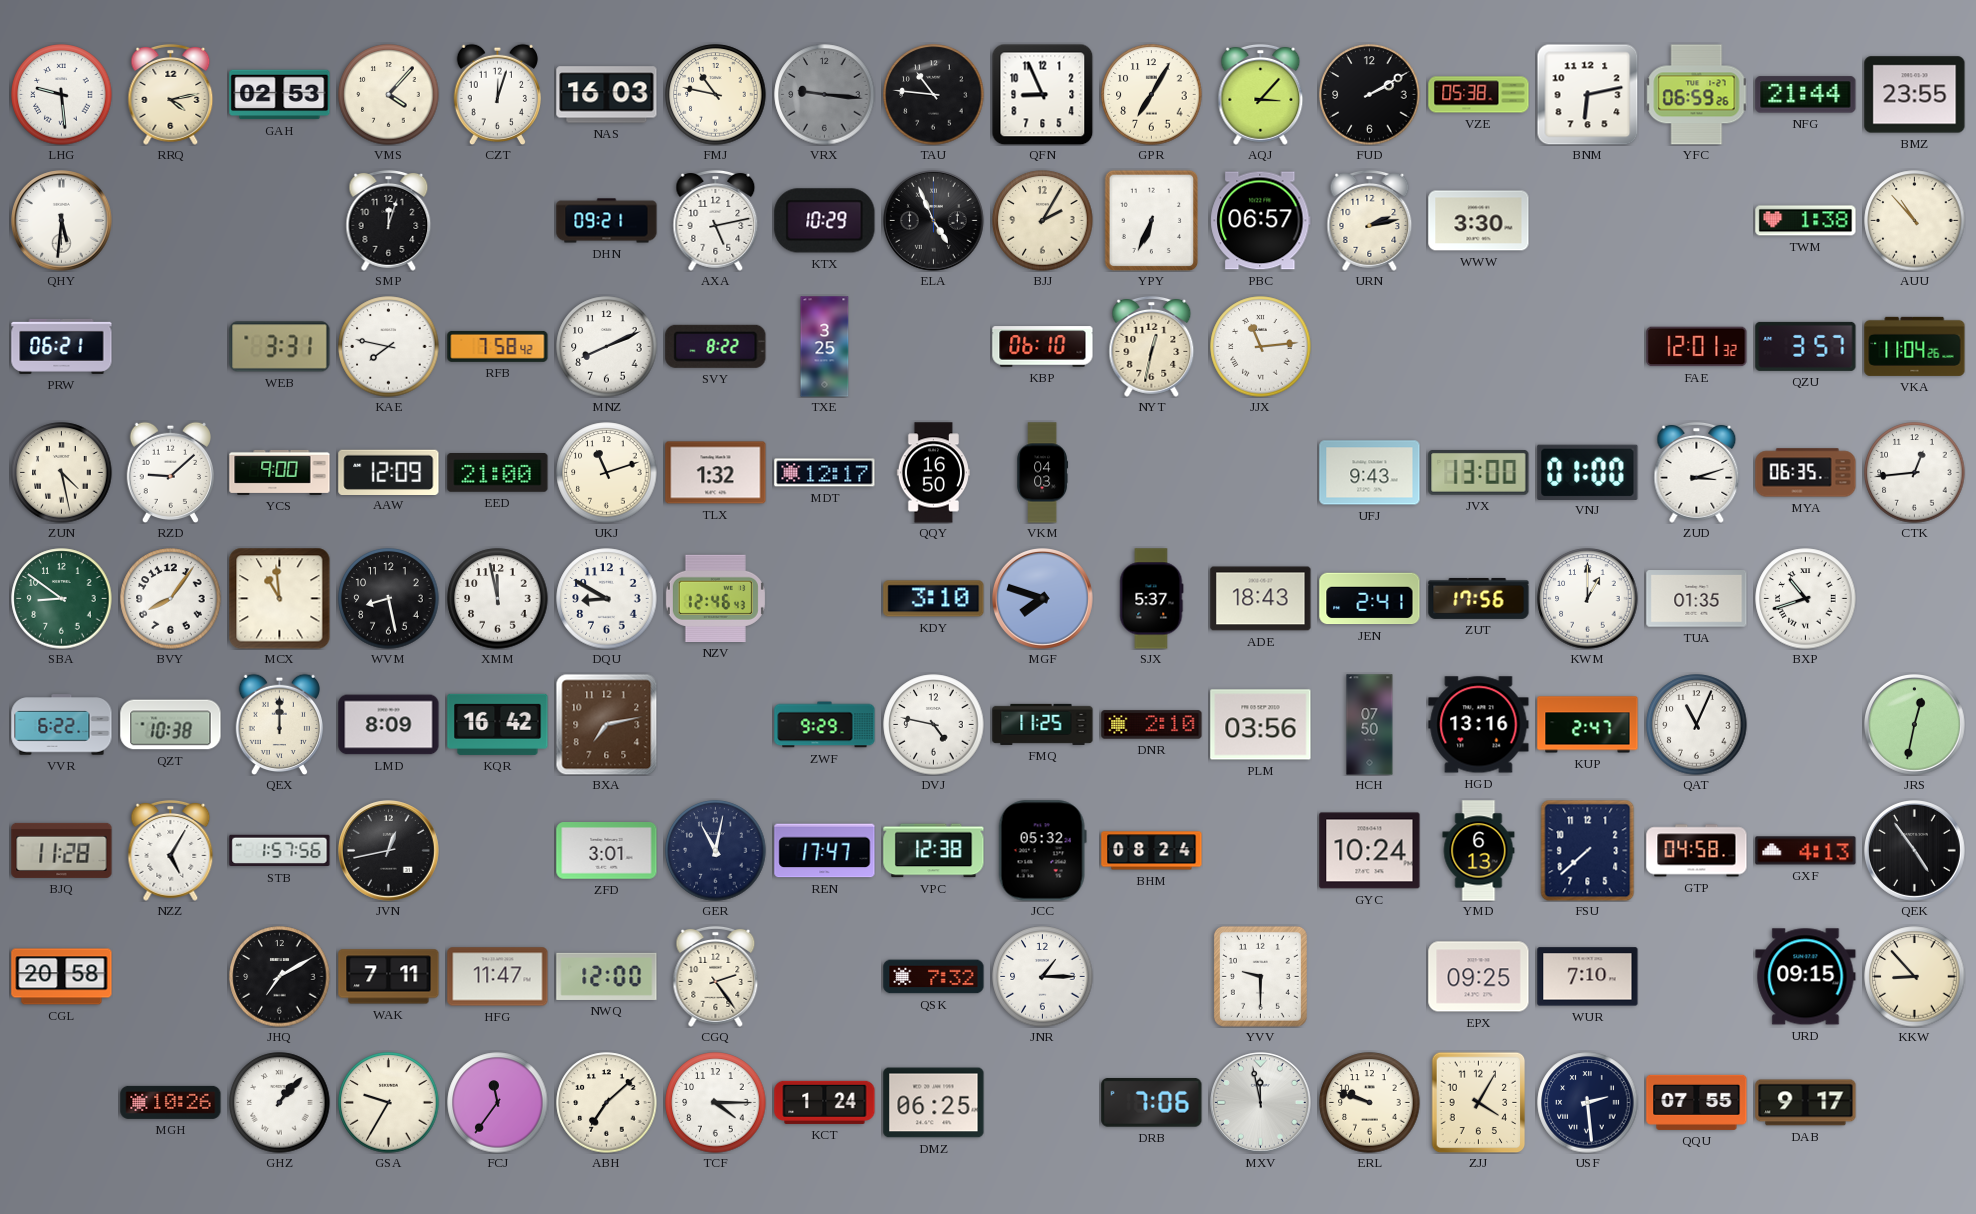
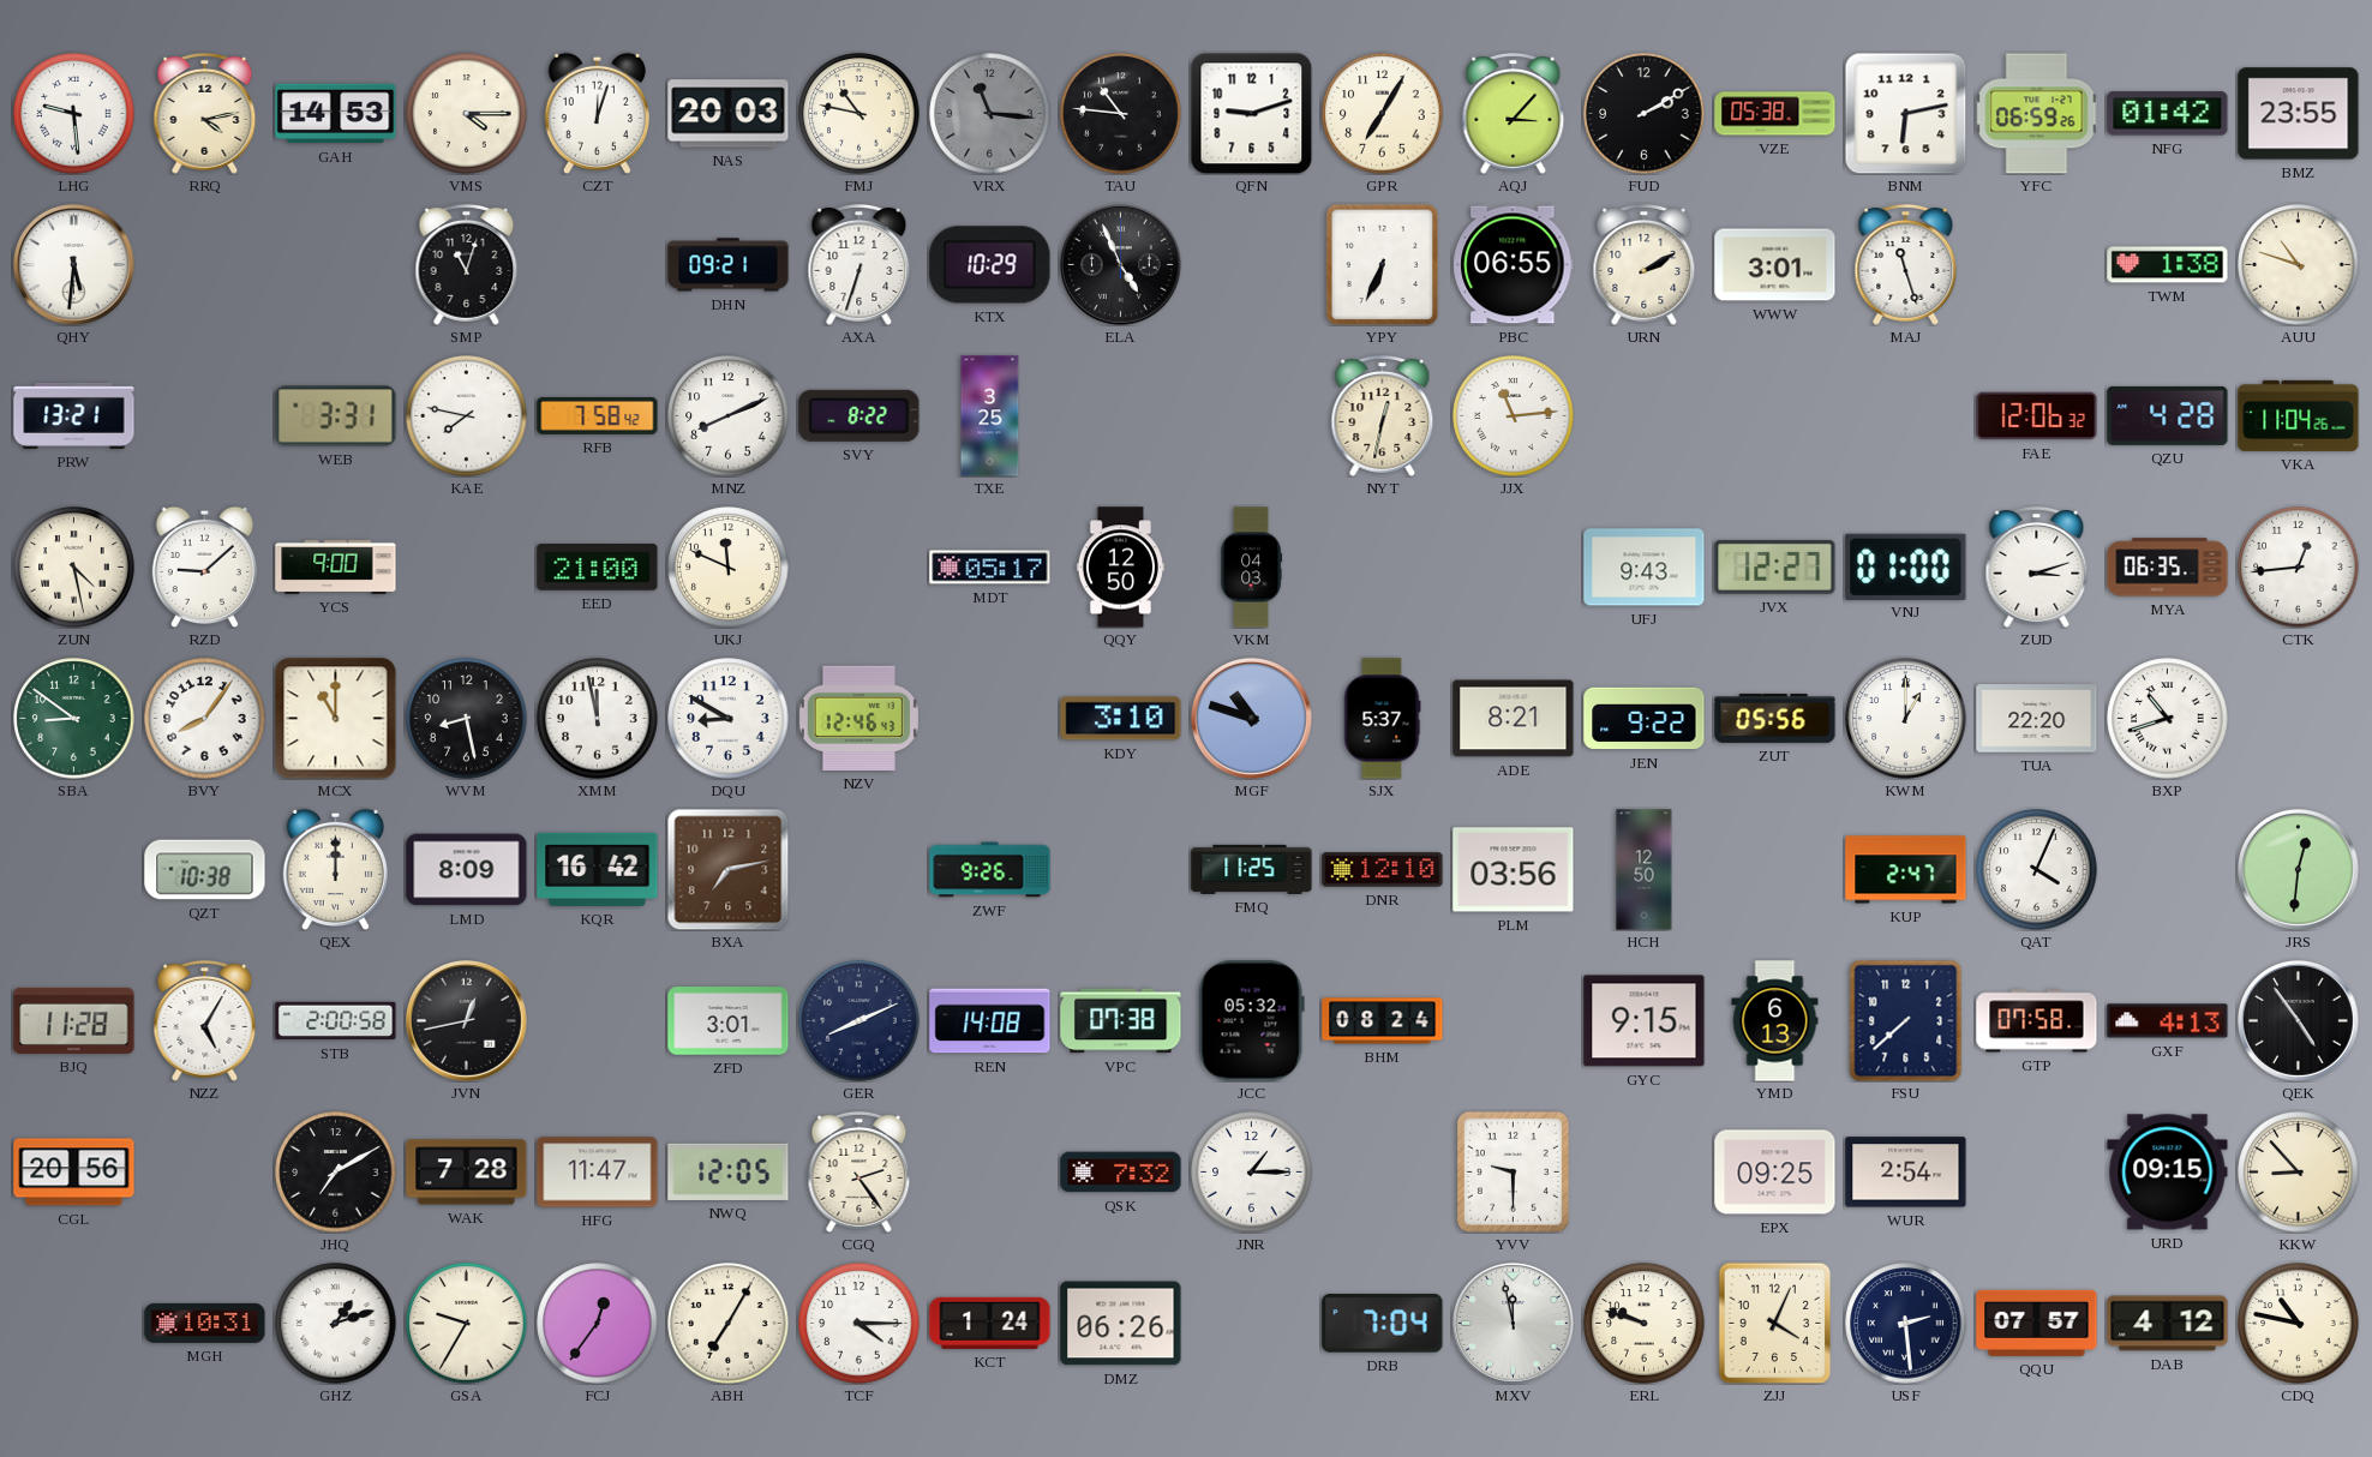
GAH: 02:53 -> 14:53 (336, 114)
VMS: 4:07 -> 4:15 (467, 114)
NAS: 16:03 -> 20:03 (729, 114)
VRX: 9:16 -> 11:16 (990, 114)
QFN: 8:56 -> 9:12 (1251, 113)
NFG: 21:44 -> 01:42 (2168, 114)
SMP: 12:03 -> 11:03 (467, 264)
AXA: 5:13 -> 6:33 (859, 264)
BJJ: 2:05 -> none (1043, 221)
PBC: 06:57 -> 06:55 (1514, 265)
URN: 2:13 -> 2:10 (1645, 264)
WWW: 3:30 -> 3:01 (1775, 265)
MAJ: none -> 11:27 (1906, 264)
AUU: 10:53 -> 10:48 (2299, 265)
PRW: 06:21 -> 13:21 (74, 415)
KBP: 06:10 -> none (1043, 347)
FAE: 12:01 -> 12:06 (2037, 416)
QZU: 3:57 -> 4:28 (2168, 415)
AAW: 12:09 -> none (389, 472)
UKJ: 11:12 -> 11:49 (729, 568)
TLX: 1:32 -> none (716, 473)
MDT: 12:17 -> 05:17 (990, 568)
QQY: 16:50 -> 12:50 (1120, 568)
JVX: 13:00 -> 12:27 (1775, 566)
MCX: 10:59 -> 11:00 (335, 718)
MGF: 7:48 -> 10:48 (1252, 719)
ADE: 18:43 -> 8:21 (1514, 719)
JEN: 2:41 -> 9:22 (1645, 719)
ZUT: 17:56 -> 05:56 (1775, 718)
TUA: 01:35 -> 22:20 (2037, 719)
VVR: 6:22 -> none (62, 725)
ZWF: 9:29 -> 9:26 (990, 870)
DVJ: 4:47 -> none (934, 725)
DNR: 2:10 -> 12:10 (1383, 870)
HCH: 07:50 -> 12:50 (1645, 870)
HGD: 13:16 -> none (1479, 725)
QAT: 11:04 -> 4:04 (2037, 870)
JRS: 12:32 -> 12:31 (2299, 870)
STB: 1:57 -> 2:00 (336, 1021)
GER: 11:02 -> 8:11 (859, 1021)
REN: 17:47 -> 14:08 (990, 1021)
VPC: 12:38 -> 07:38 (1121, 1021)
GYC: 10:24 -> 9:15 (1645, 1021)
GTP: 04:58 -> 07:58 (2037, 1021)
CGL: 20:58 -> 20:56 (74, 1173)
WAK: 7:11 -> 7:28 (467, 1173)
NWQ: 12:00 -> 12:05 (729, 1171)
WUR: 7:10 -> 2:54 (1906, 1173)
MGH: 10:26 -> 10:31 (205, 1323)
GHZ: 1:07 -> 1:12 (336, 1324)
FCJ: 11:36 -> 12:36 (598, 1324)
ABH: 7:08 -> 7:05 (729, 1324)
DMZ: 06:25 -> 06:26 (1121, 1324)
DRB: 7:06 -> 7:04 (1383, 1324)
ZJJ: 4:05 -> 4:04 (1775, 1323)
QQU: 07:55 -> 07:57 (2037, 1323)
DAB: 9:17 -> 4:12 (2168, 1324)
CDQ: none -> 10:47 (2299, 1324)
